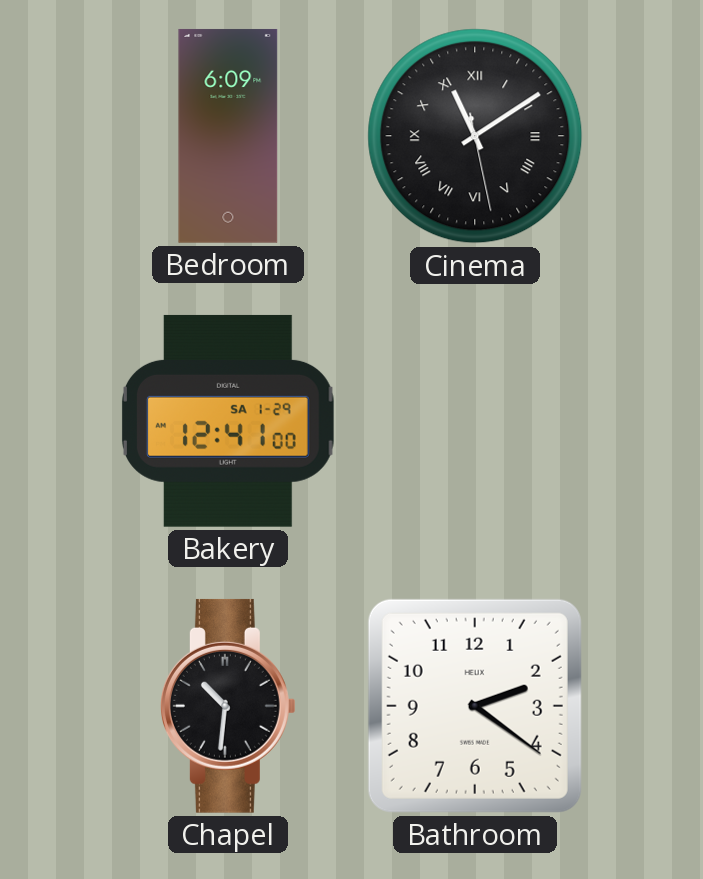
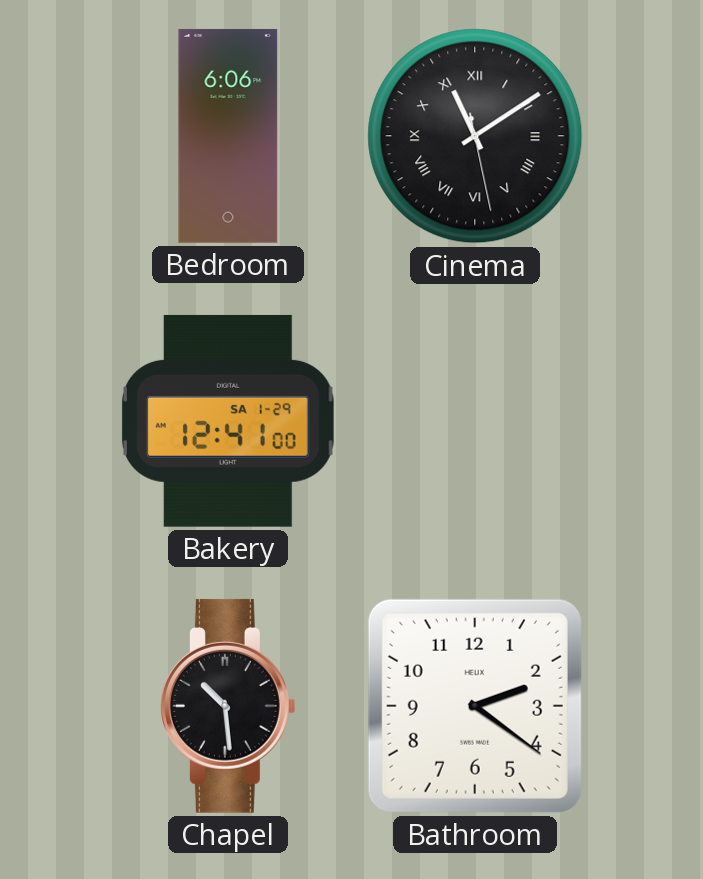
Bedroom: 6:09 -> 6:06 (228, 136)
Chapel: 10:31 -> 10:29 (228, 706)
